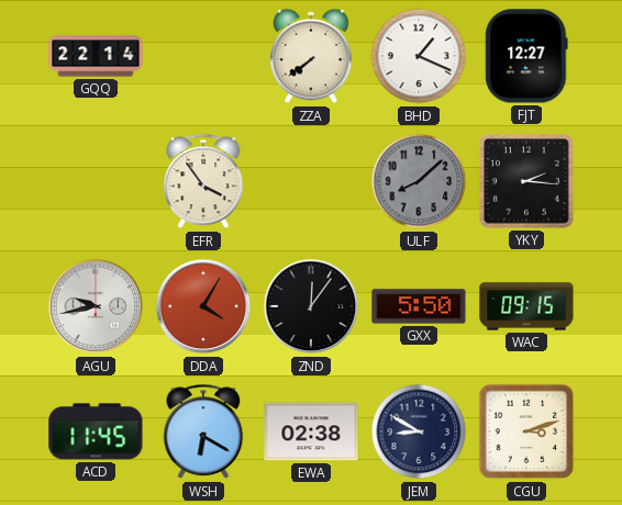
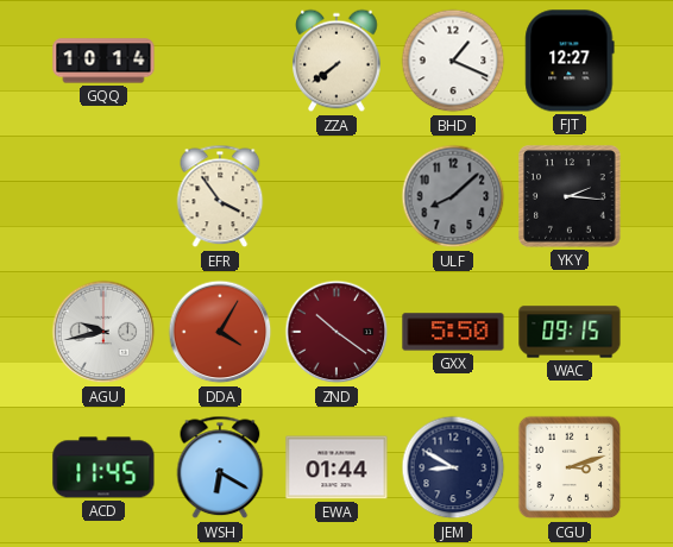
GQQ: 22:14 -> 10:14 (103, 61)
ZND: 12:06 -> 10:21 (336, 332)
ZND dial: black -> burgundy (336, 332)
EWA: 02:38 -> 01:44 (336, 467)
